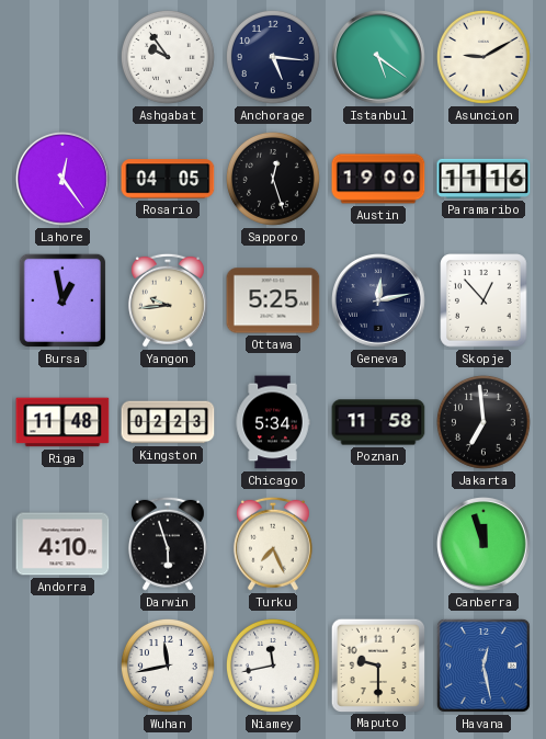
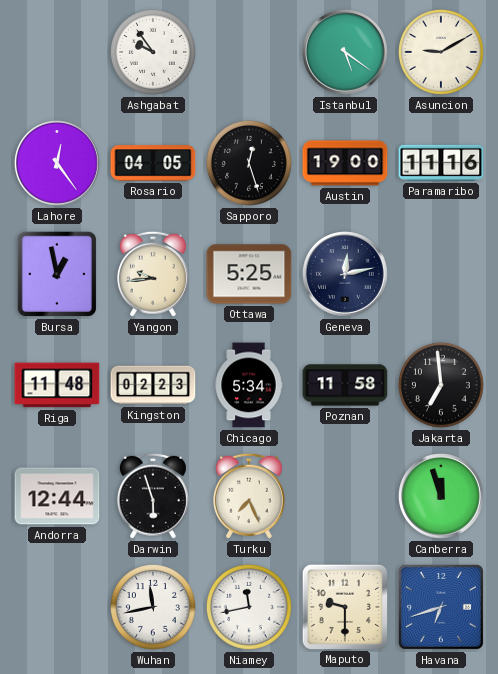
Anchorage: 5:16 -> none (273, 57)
Skopje: 12:53 -> none (484, 300)
Andorra: 4:10 -> 12:44 (57, 496)
Havana: 12:28 -> 6:42 (441, 607)
